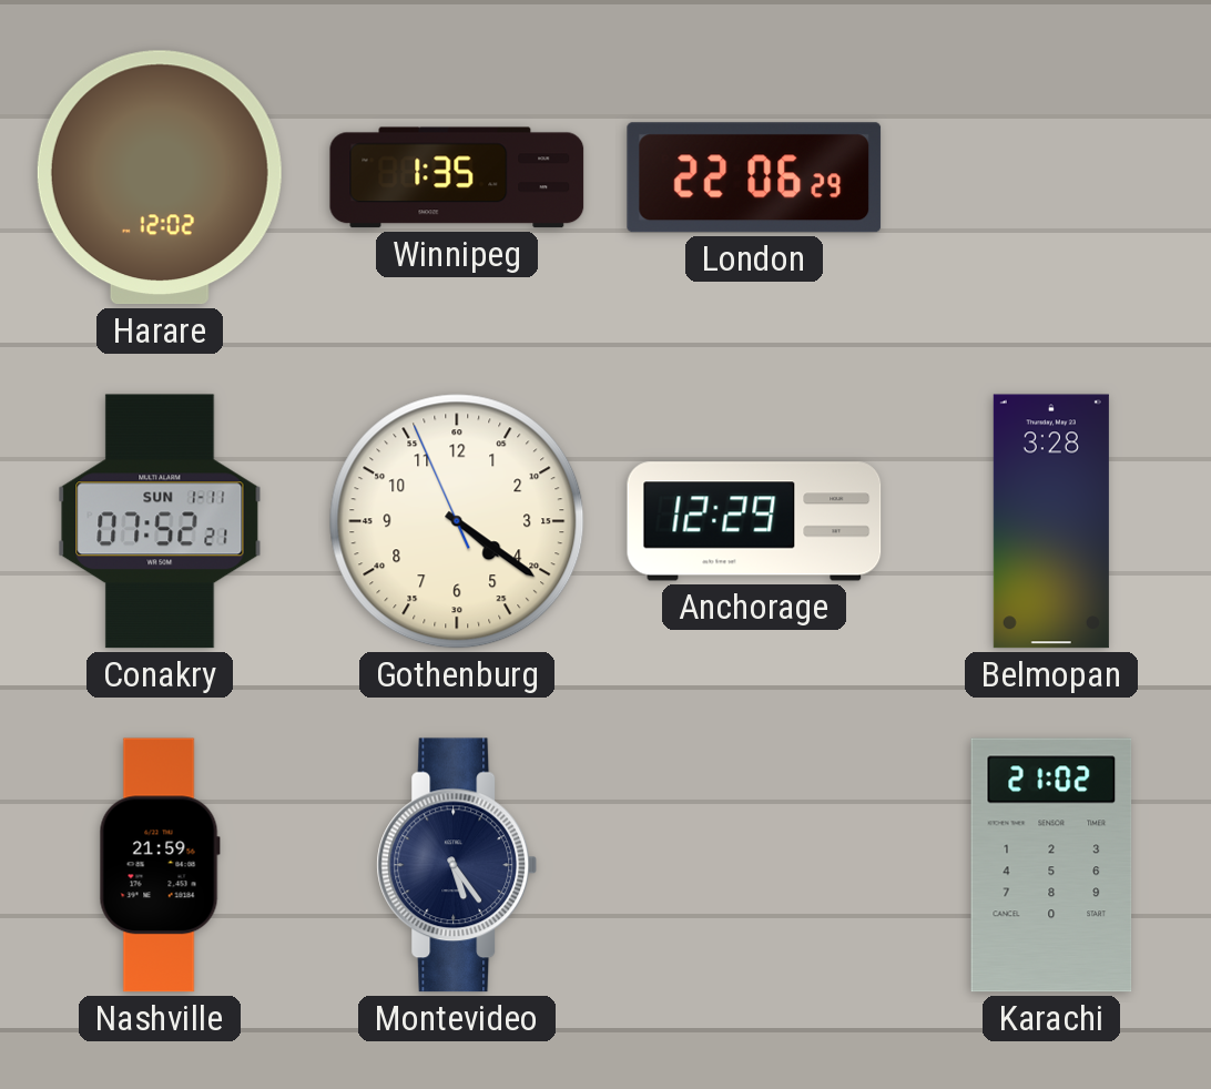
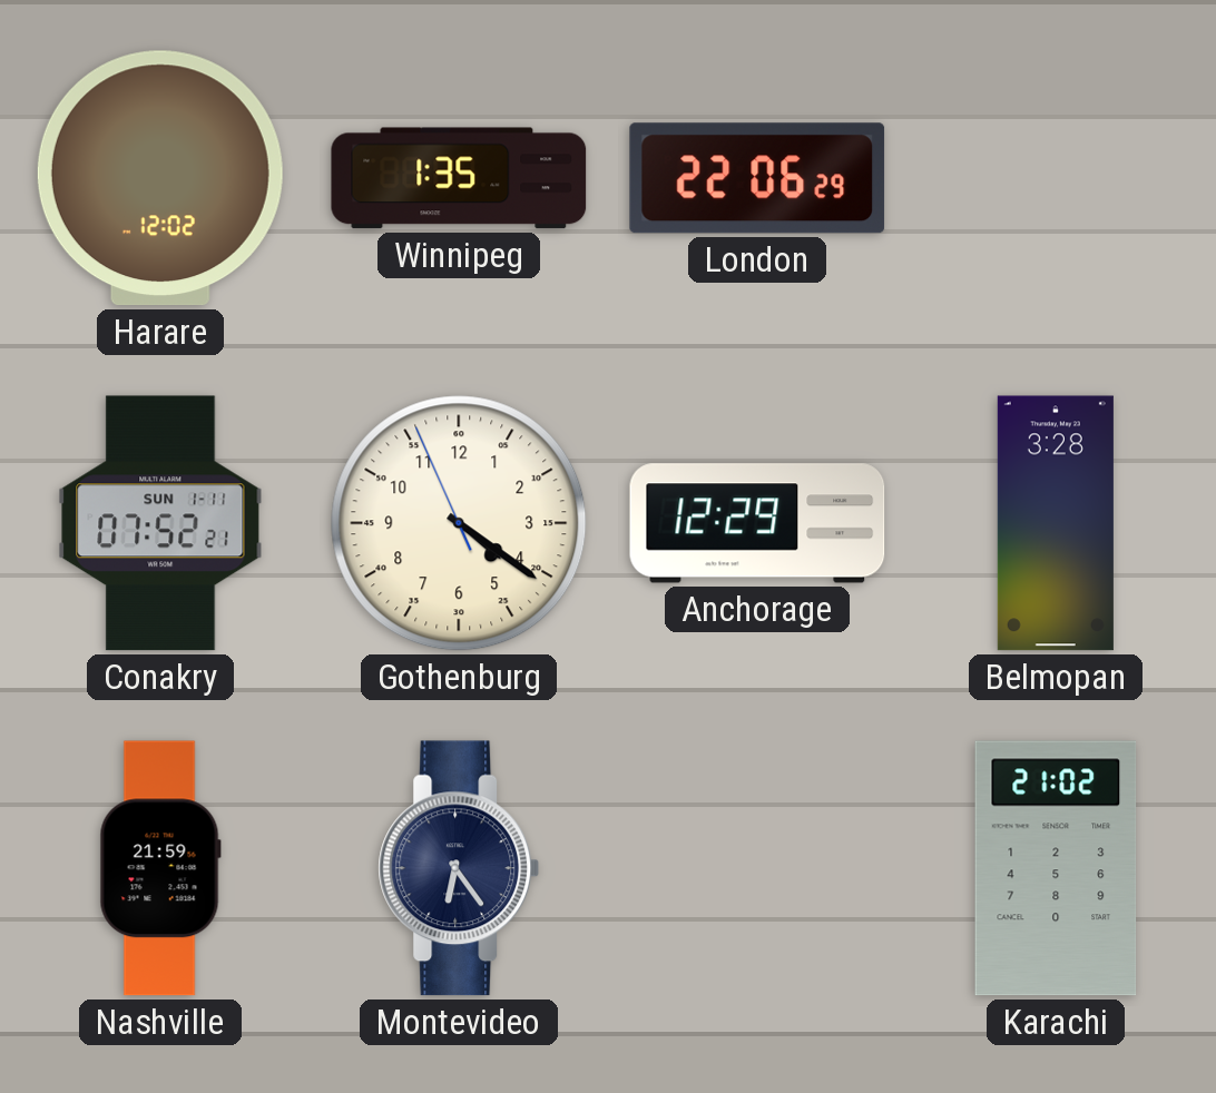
Montevideo: 5:24 -> 6:24 (459, 868)
